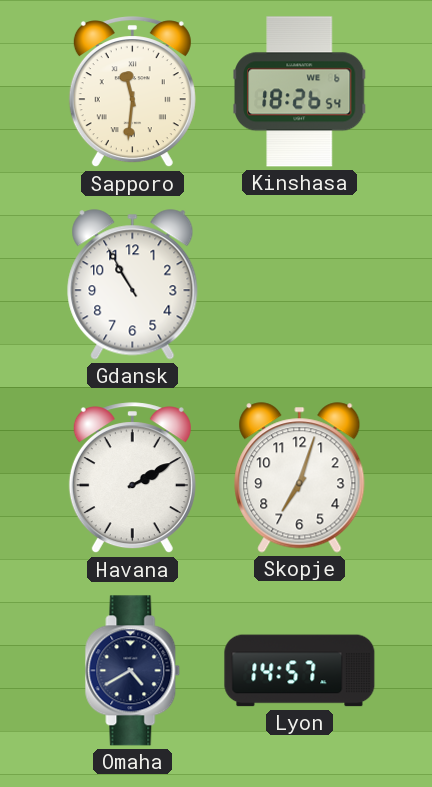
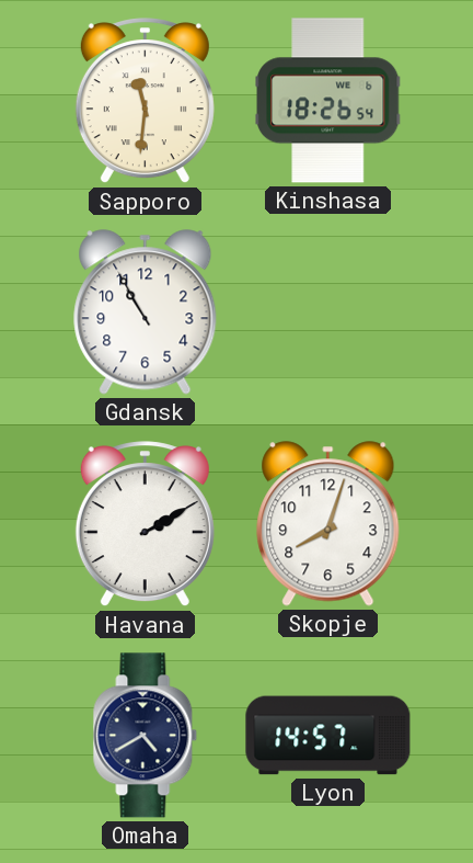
Skopje: 7:03 -> 8:03 (328, 524)
